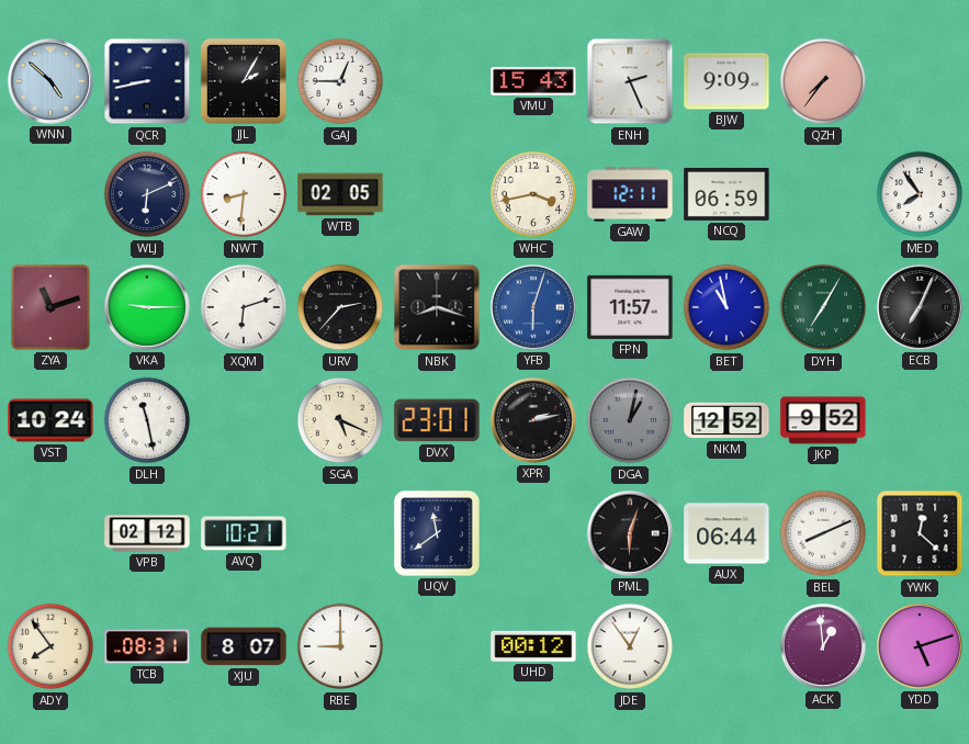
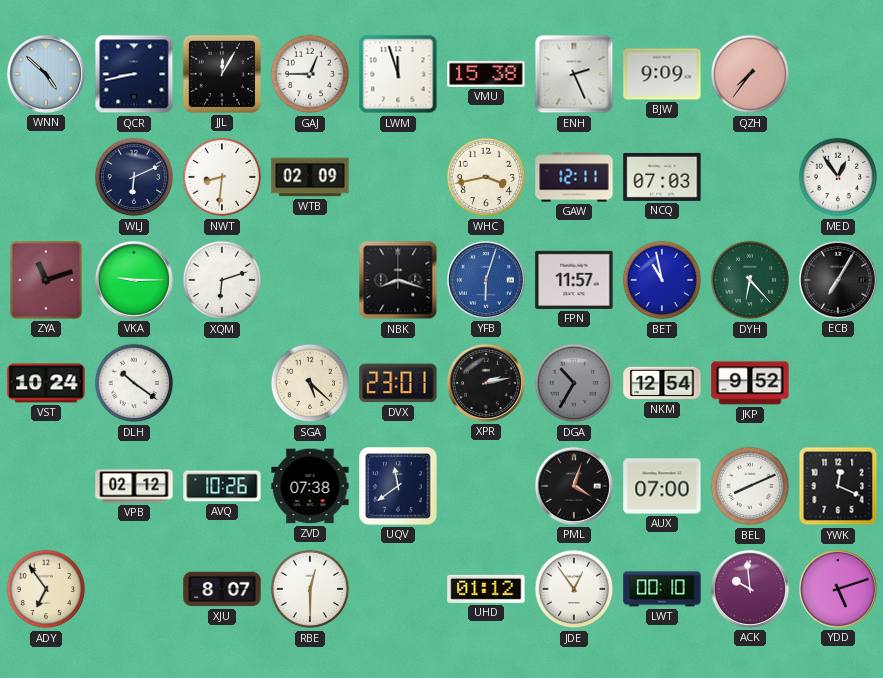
JJL: 2:05 -> 12:05 (222, 74)
LWM: none -> 11:57 (398, 74)
VMU: 15:43 -> 15:38 (486, 74)
WTB: 02:05 -> 02:09 (310, 177)
NCQ: 06:59 -> 07:03 (662, 177)
MED: 7:54 -> 12:54 (838, 177)
URV: 2:37 -> none (340, 307)
DYH: 7:05 -> 6:23 (750, 280)
ECB: 7:04 -> 7:05 (838, 280)
DLH: 11:28 -> 10:21 (134, 383)
SGA: 5:19 -> 5:22 (310, 383)
DGA: 1:02 -> 10:35 (574, 383)
NKM: 12:52 -> 12:54 (662, 383)
AVQ: 10:21 -> 10:26 (222, 486)
ZVD: none -> 07:38 (310, 486)
PML: 6:03 -> 4:03 (574, 486)
AUX: 06:44 -> 07:00 (662, 486)
YWK: 12:22 -> 12:19 (838, 486)
ADY: 7:54 -> 6:54 (46, 589)
TCB: 08:31 -> none (147, 646)
RBE: 9:00 -> 12:30 (310, 589)
UHD: 00:12 -> 01:12 (486, 589)
LWT: none -> 00:10 (662, 589)
ACK: 12:59 -> 9:59 (750, 589)
